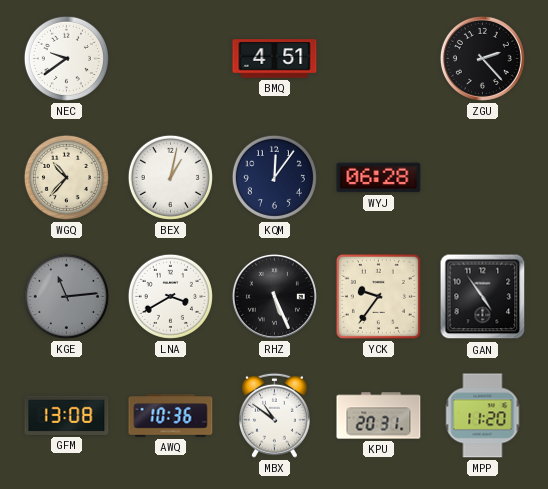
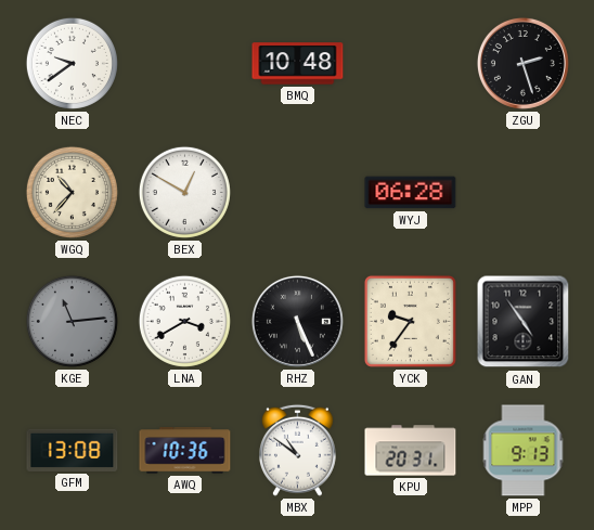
BMQ: 4:51 -> 10:48 (298, 64)
ZGU: 2:23 -> 2:27 (522, 63)
BEX: 1:02 -> 12:50 (184, 192)
KQM: 12:06 -> none (274, 177)
MPP: 11:20 -> 9:13 (524, 451)
